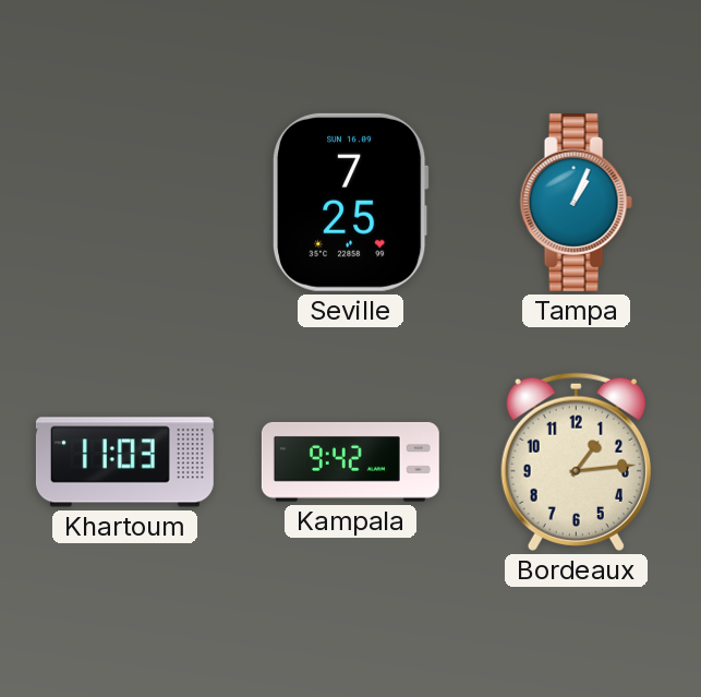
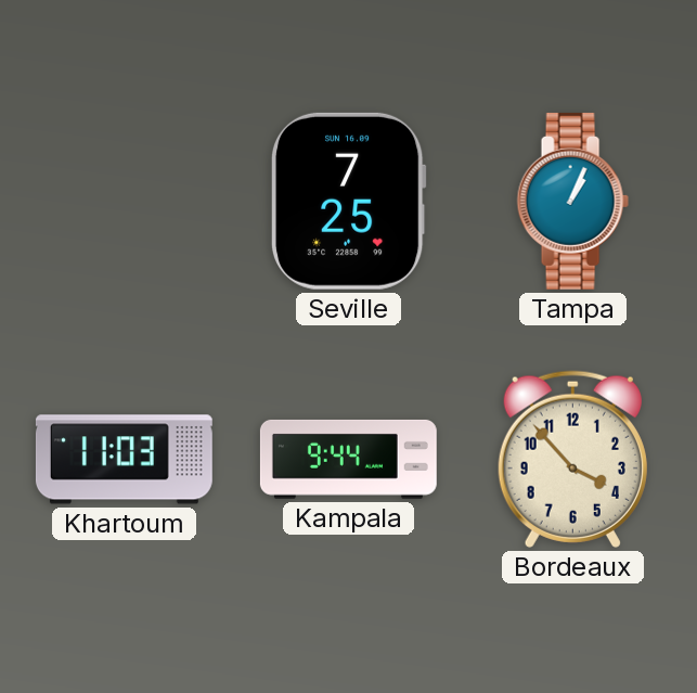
Kampala: 9:42 -> 9:44 (348, 459)
Bordeaux: 1:14 -> 3:53 (572, 459)
